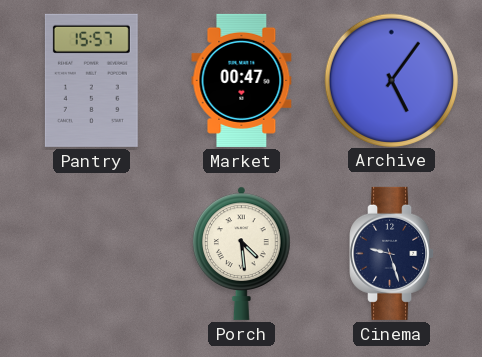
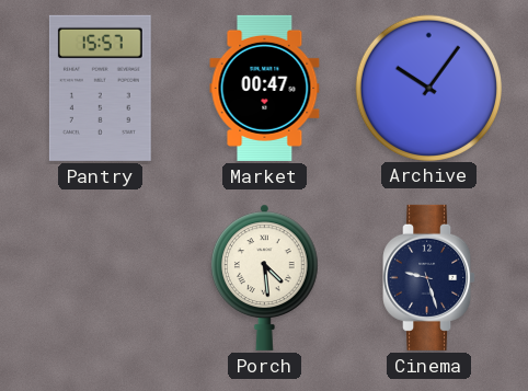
Archive: 5:06 -> 10:06 (428, 88)
